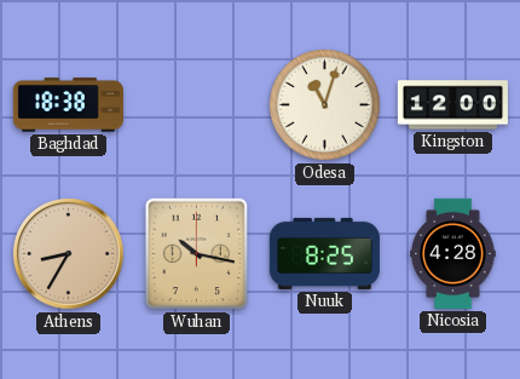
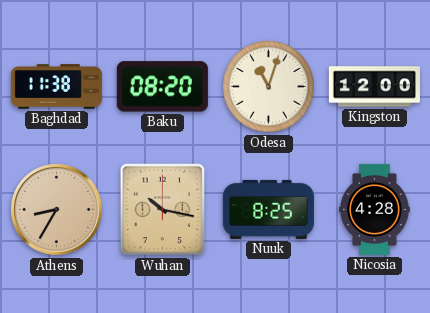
Baghdad: 18:38 -> 11:38 (56, 87)
Baku: none -> 08:20 (162, 87)
